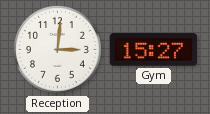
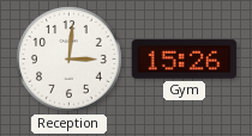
Gym: 15:27 -> 15:26 (185, 60)
